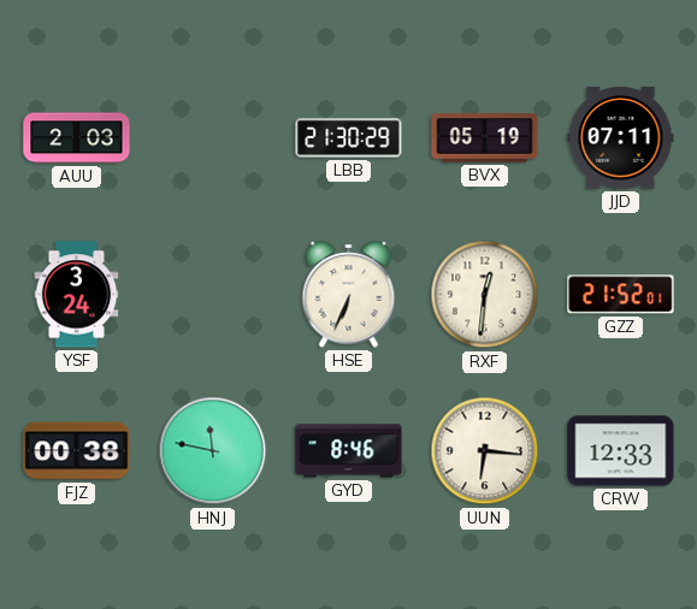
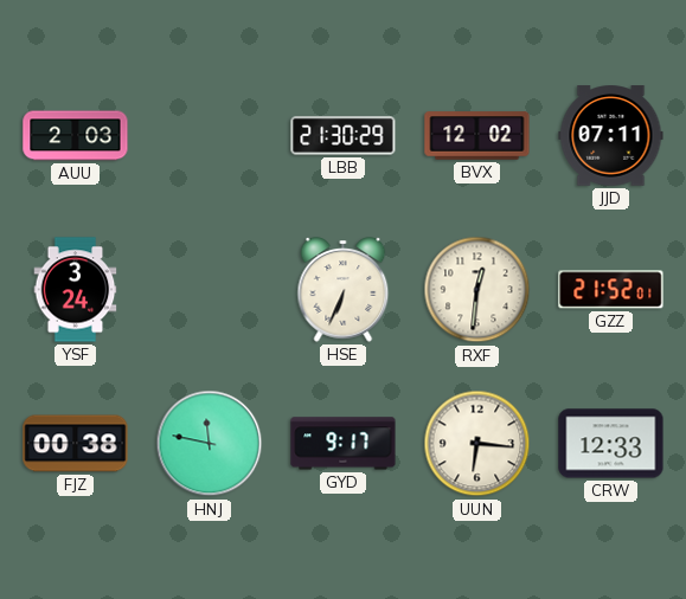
BVX: 05:19 -> 12:02 (477, 136)
GYD: 8:46 -> 9:17 (344, 444)
